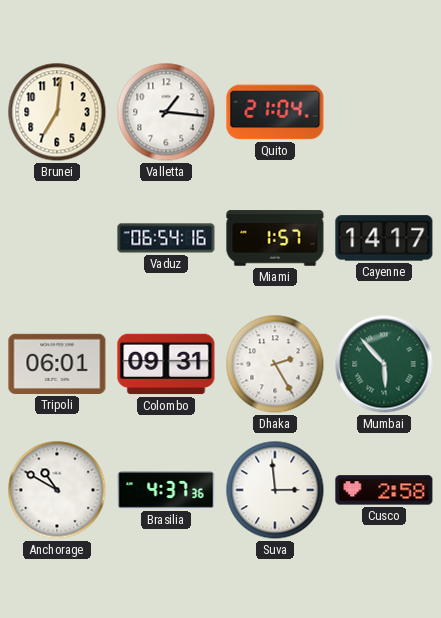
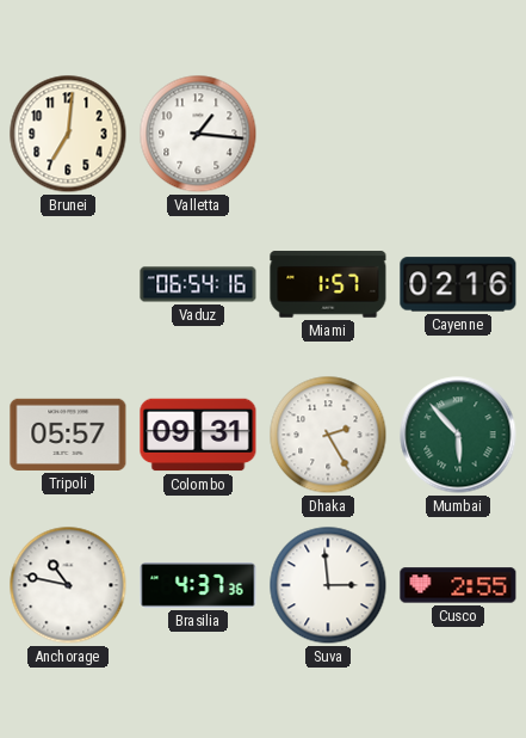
Quito: 21:04 -> none (275, 112)
Cayenne: 14:17 -> 02:16 (458, 284)
Tripoli: 06:01 -> 05:57 (68, 435)
Anchorage: 10:50 -> 10:47 (68, 585)
Cusco: 2:58 -> 2:55 (458, 585)
